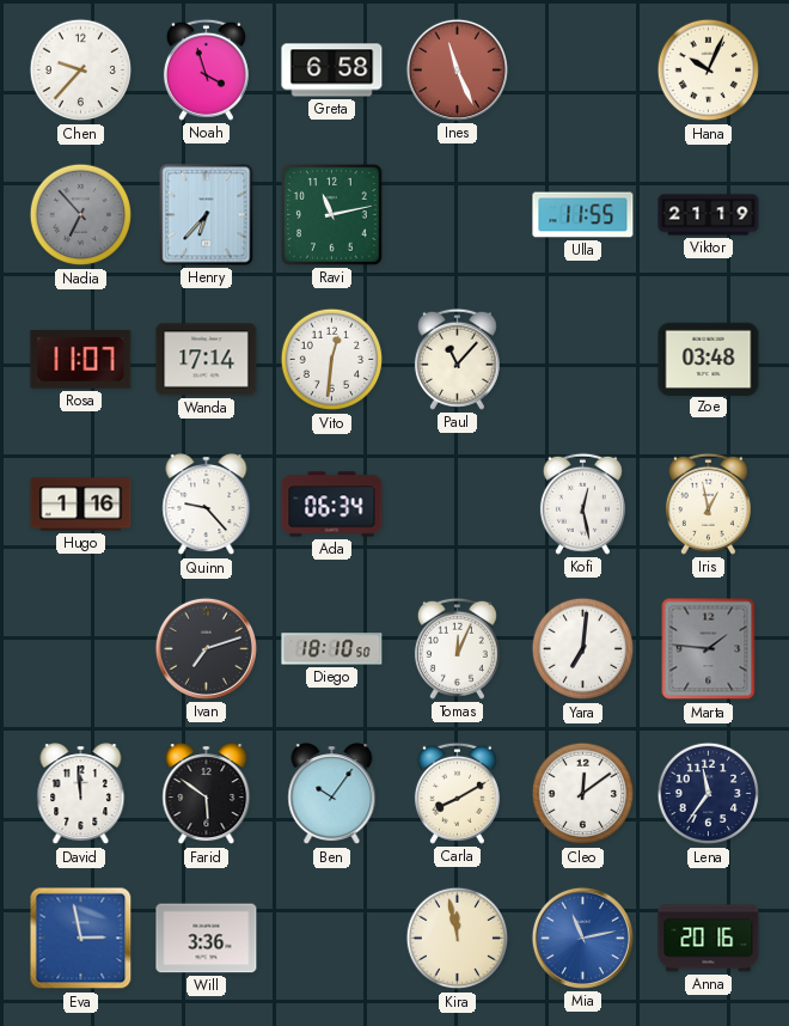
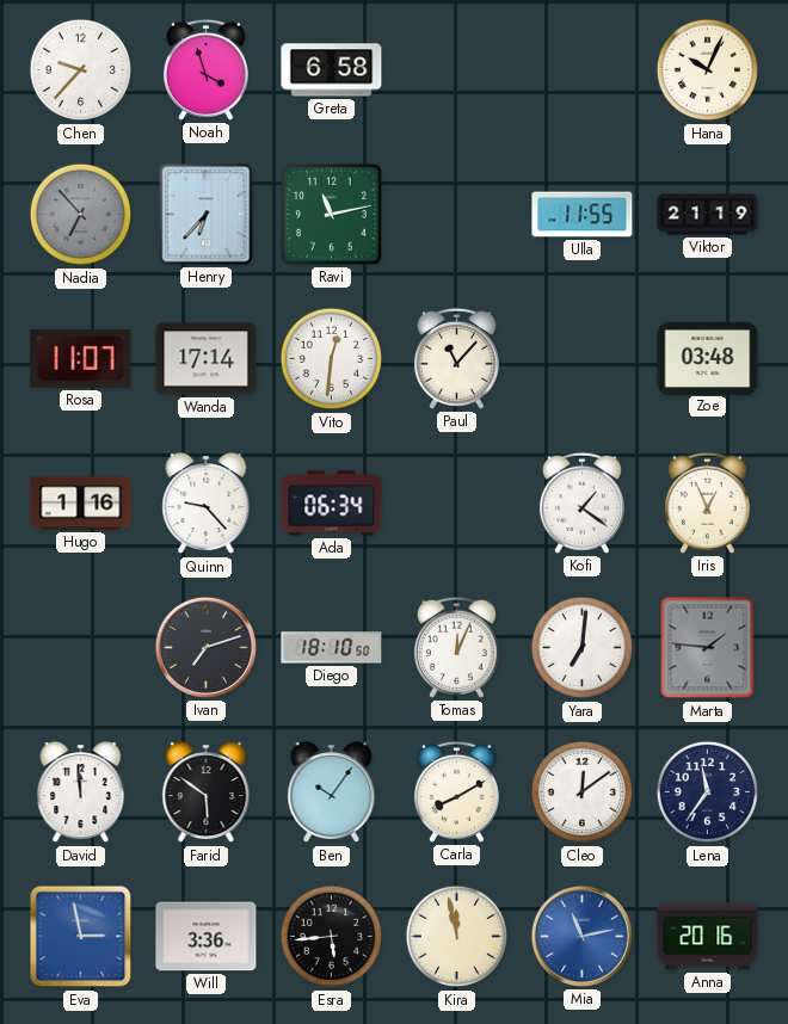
Ines: 11:26 -> none (457, 69)
Kofi: 12:28 -> 1:21 (581, 502)
Iris: 12:58 -> 12:56 (707, 502)
Esra: none -> 5:44 (332, 937)
